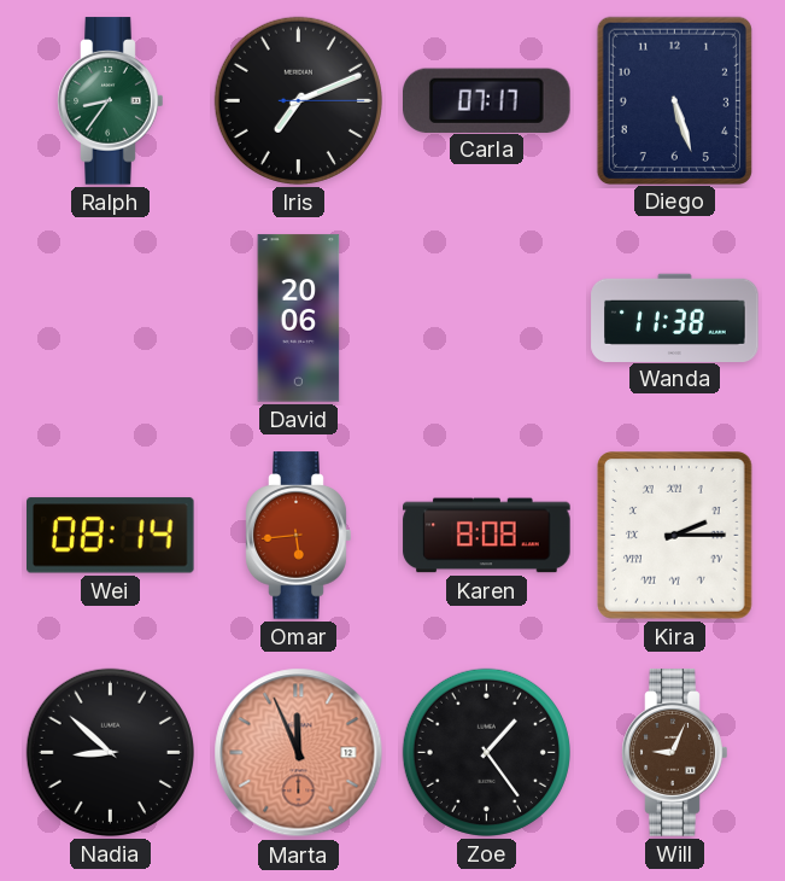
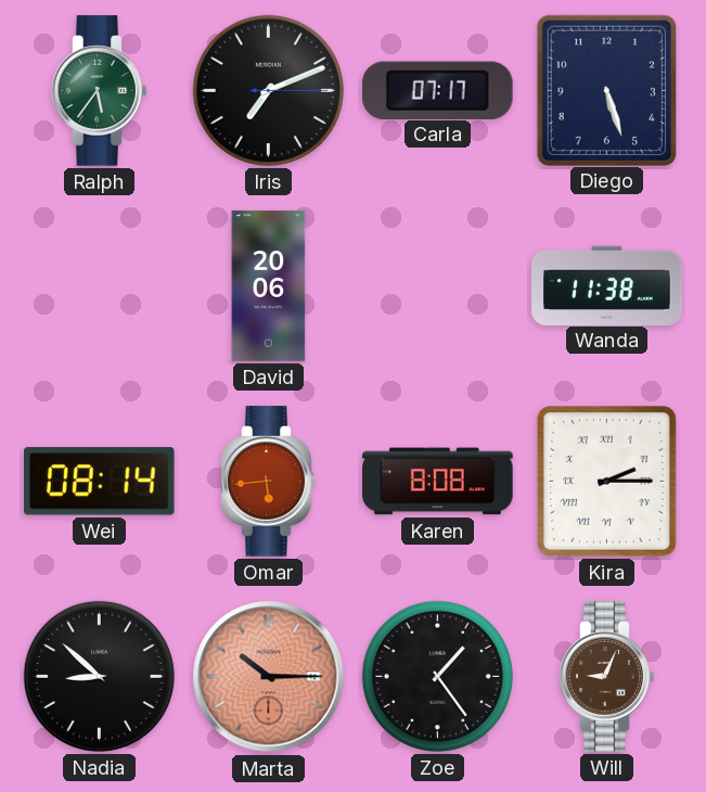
Ralph: 8:36 -> 5:36 (100, 91)
Marta: 11:56 -> 10:15 (269, 677)
